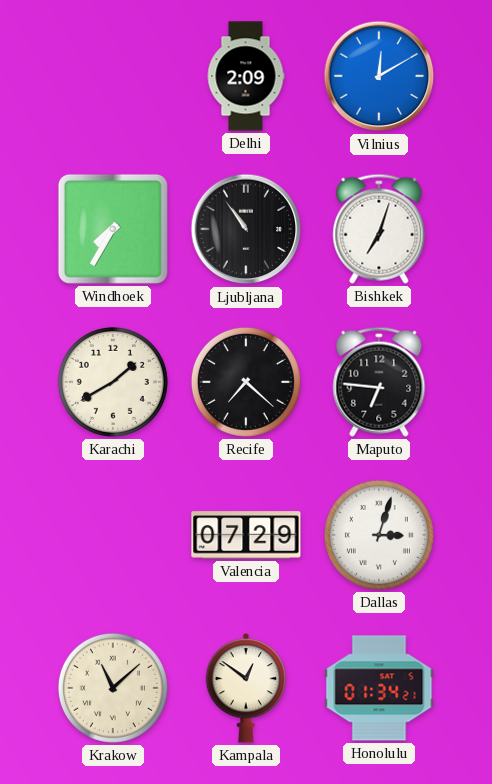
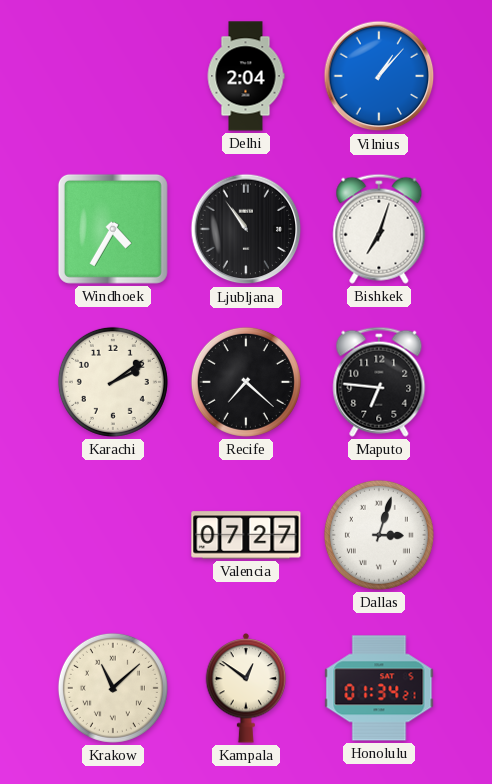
Delhi: 2:09 -> 2:04 (246, 76)
Vilnius: 12:10 -> 1:07 (379, 76)
Windhoek: 7:35 -> 4:35 (113, 229)
Karachi: 1:40 -> 2:09 (113, 382)
Valencia: 07:29 -> 07:27 (246, 535)
